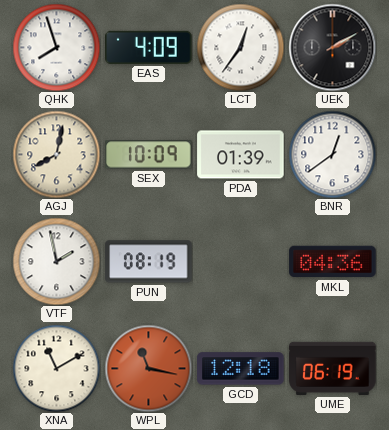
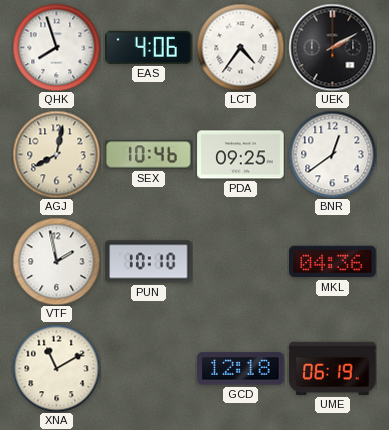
EAS: 4:09 -> 4:06 (149, 47)
LCT: 12:36 -> 4:36 (240, 47)
SEX: 10:09 -> 10:46 (149, 155)
PDA: 01:39 -> 09:25 (241, 155)
PUN: 08:19 -> 10:10 (149, 262)
WPL: 11:17 -> none (148, 368)
